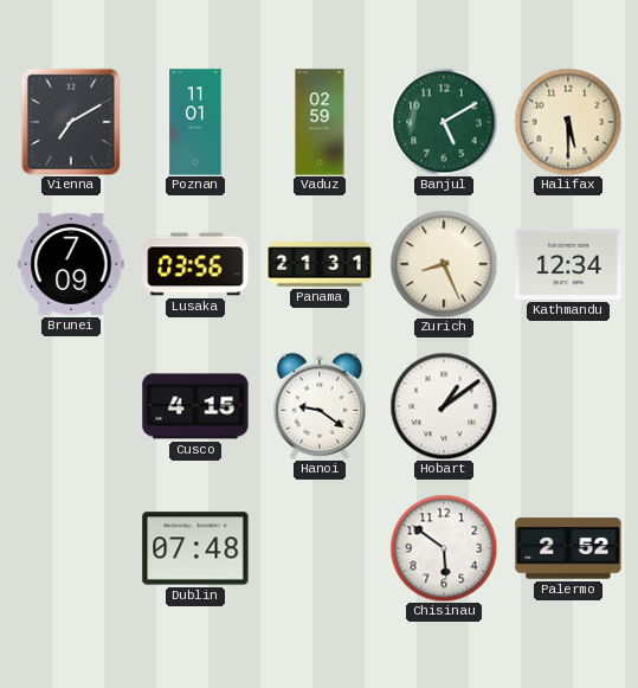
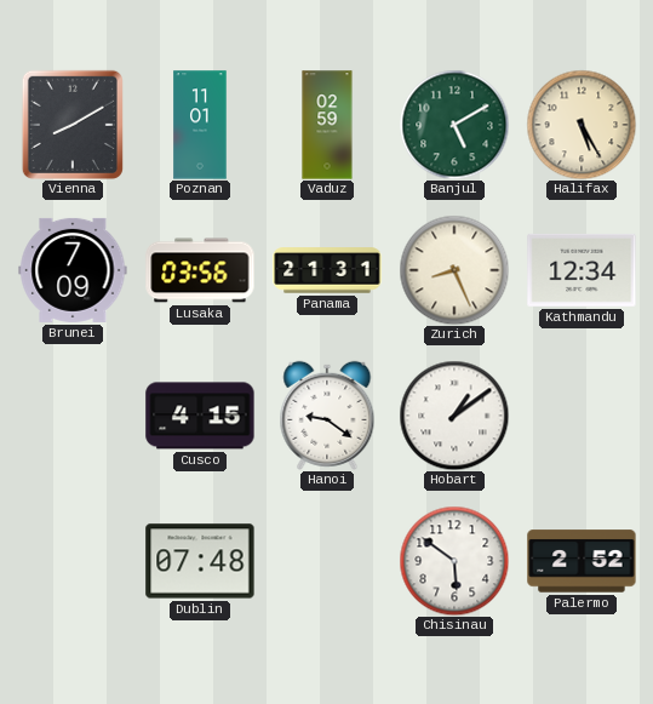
Vienna: 7:10 -> 8:10 (73, 125)
Halifax: 5:30 -> 5:25 (582, 125)
